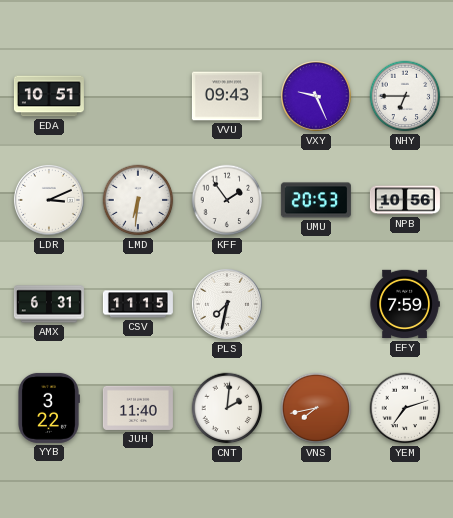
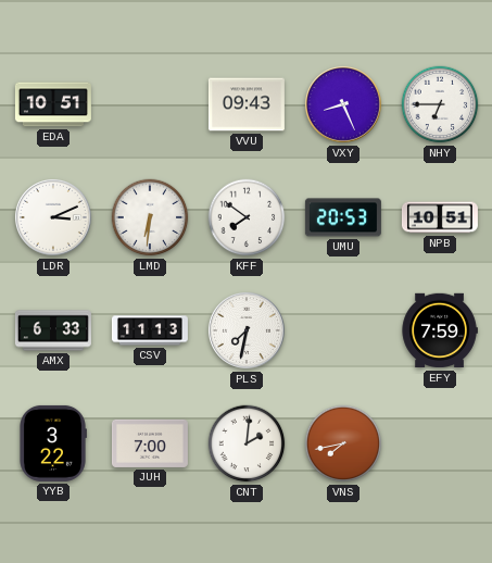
VXY: 9:26 -> 8:26 (343, 104)
KFF: 1:54 -> 7:51 (247, 217)
NPB: 10:56 -> 10:51 (440, 217)
AMX: 6:31 -> 6:33 (53, 330)
CSV: 11:15 -> 11:13 (150, 330)
JUH: 11:40 -> 7:00 (150, 443)
YEM: 7:12 -> none (405, 408)
